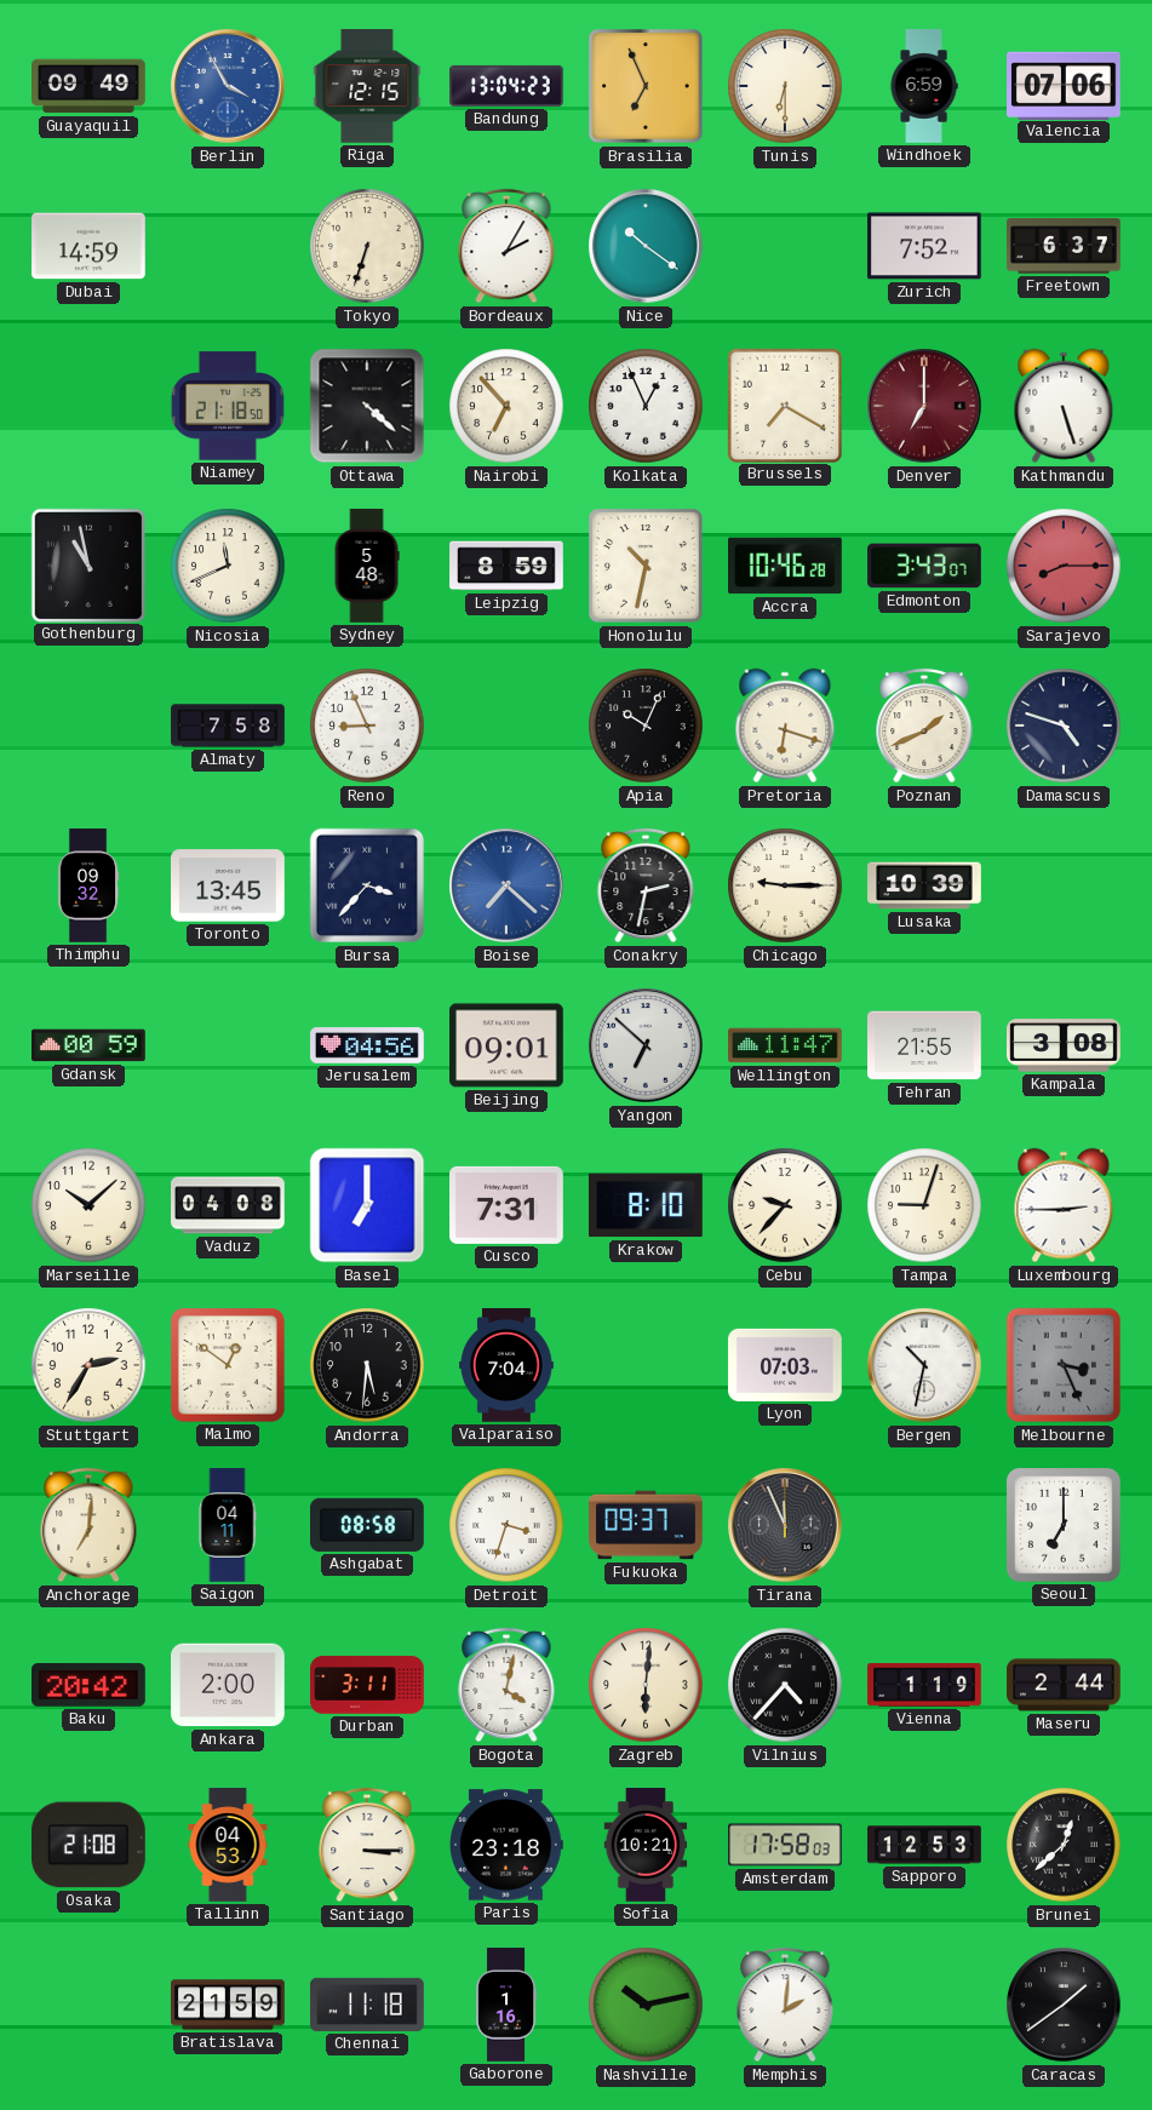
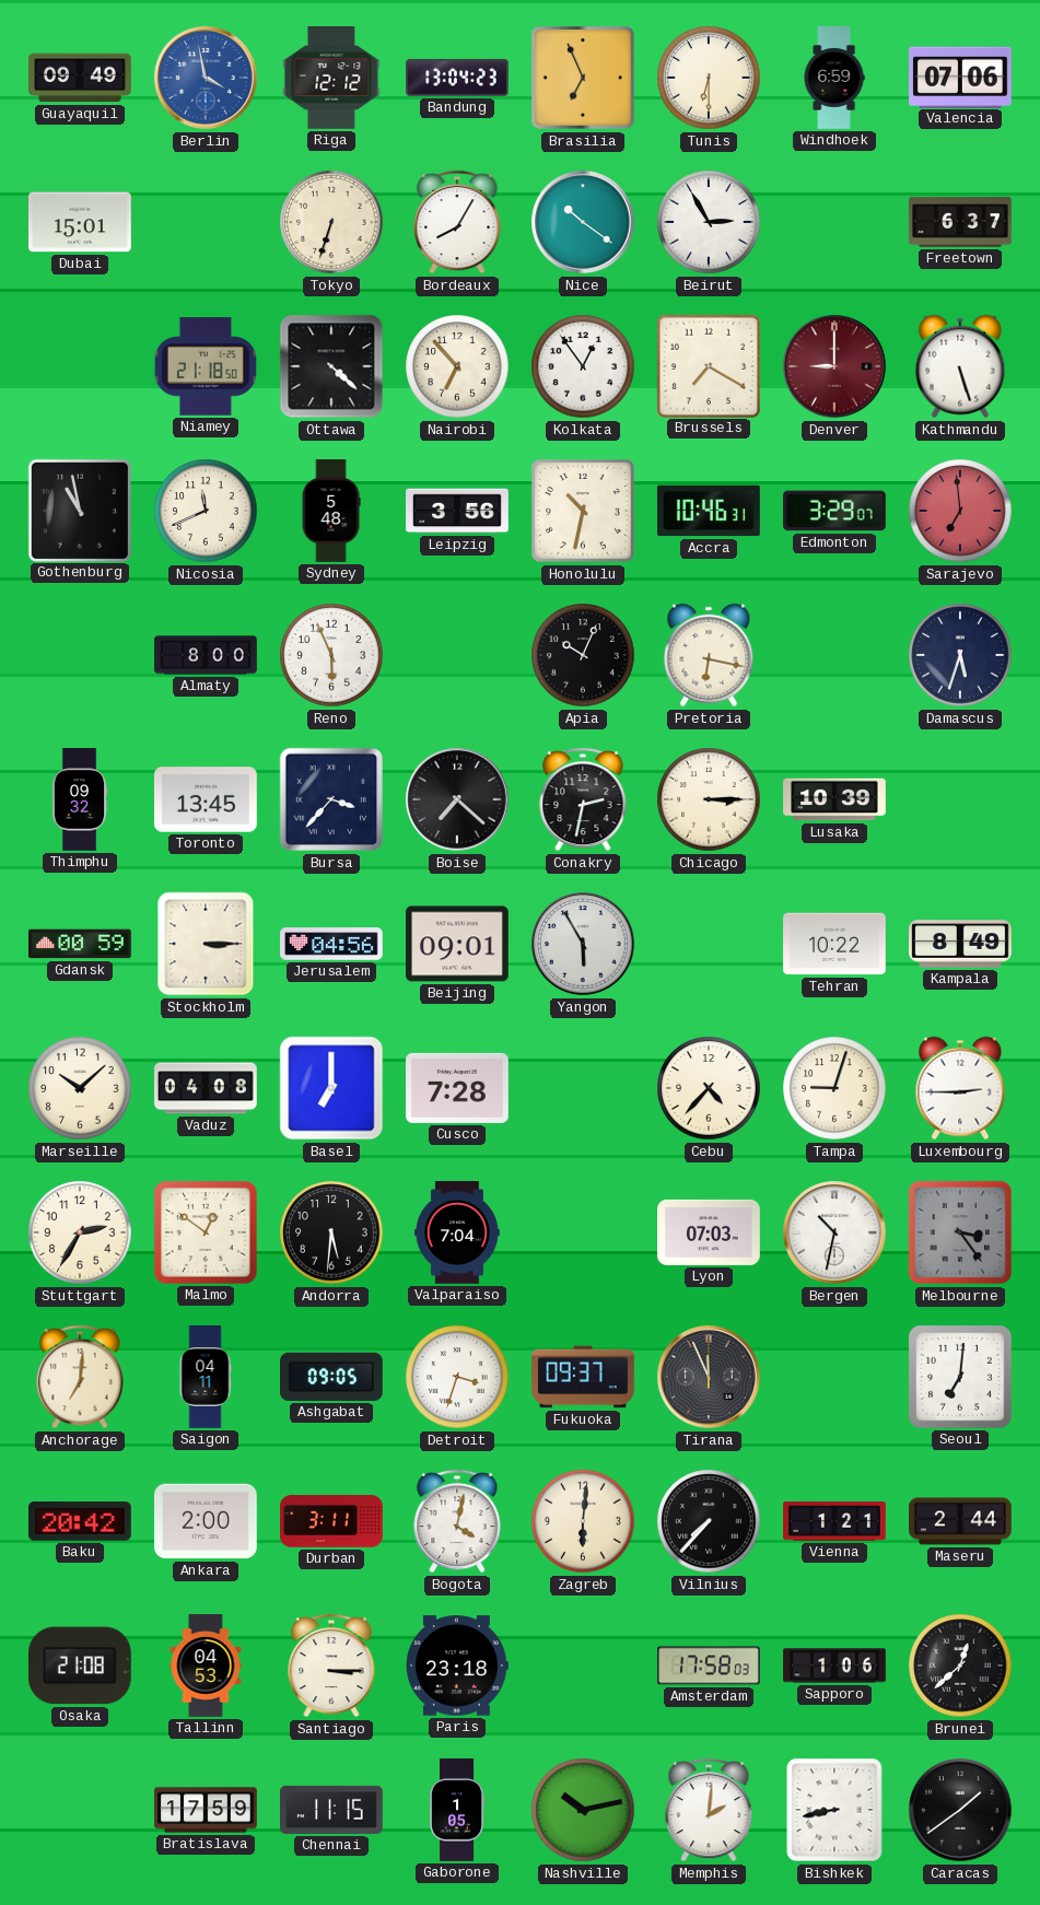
Berlin: 3:55 -> 3:58 (206, 78)
Riga: 12:15 -> 12:12 (331, 79)
Dubai: 14:59 -> 15:01 (80, 222)
Bordeaux: 2:05 -> 8:05 (457, 222)
Beirut: none -> 2:55 (709, 222)
Zurich: 7:52 -> none (925, 246)
Kolkata: 12:56 -> 12:54 (583, 366)
Denver: 7:00 -> 9:00 (834, 366)
Leipzig: 8:59 -> 3:56 (457, 511)
Accra: 10:46:28 -> 10:46:31 (710, 511)
Edmonton: 3:43 -> 3:29 (834, 511)
Sarajevo: 8:15 -> 6:59 (960, 511)
Almaty: 7:58 -> 8:00 (206, 655)
Reno: 8:56 -> 5:56 (331, 655)
Pretoria: 6:18 -> 6:17 (709, 655)
Poznan: 1:41 -> none (924, 726)
Damascus: 4:48 -> 5:33 (960, 655)
Boise dial: blue -> black (457, 799)
Chicago: 9:15 -> 3:15 (709, 799)
Stockholm: none -> 3:15 (206, 944)
Yangon: 6:52 -> 5:55 (583, 944)
Wellington: 11:47 -> none (785, 1045)
Tehran: 21:55 -> 10:22 (834, 944)
Kampala: 3:08 -> 8:49 (960, 944)
Cusco: 7:31 -> 7:28 (458, 1088)
Krakow: 8:10 -> none (647, 1205)
Cebu: 9:37 -> 4:37 (709, 1088)
Melbourne: 3:26 -> 3:24 (960, 1232)
Ashgabat: 08:58 -> 09:05 (332, 1377)
Seoul: 7:00 -> 7:01 (961, 1378)
Vilnius: 4:37 -> 7:37 (709, 1521)
Vienna: 1:19 -> 1:21 (834, 1521)
Sofia: 10:21 -> none (646, 1845)
Sapporo: 12:53 -> 1:06 (834, 1666)
Bratislava: 21:59 -> 17:59 (206, 1810)
Chennai: 11:18 -> 11:15 (331, 1810)
Gaborone: 1:16 -> 1:05 (457, 1810)
Bishkek: none -> 8:43 (834, 1810)
